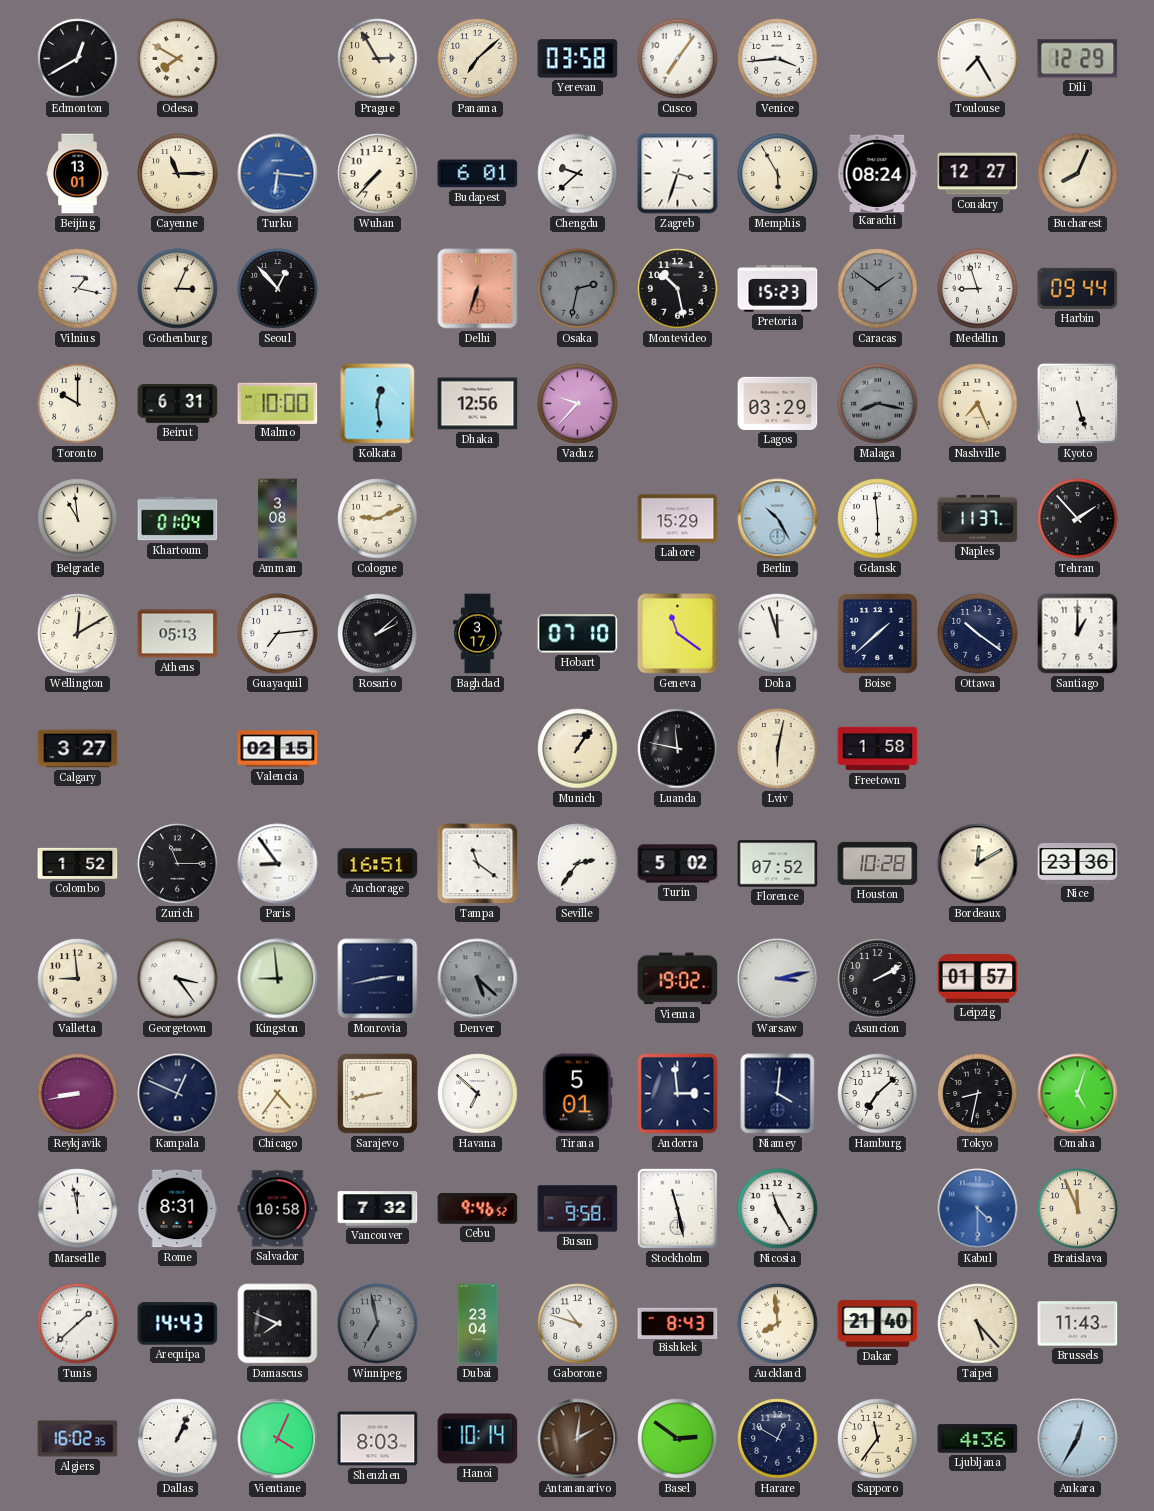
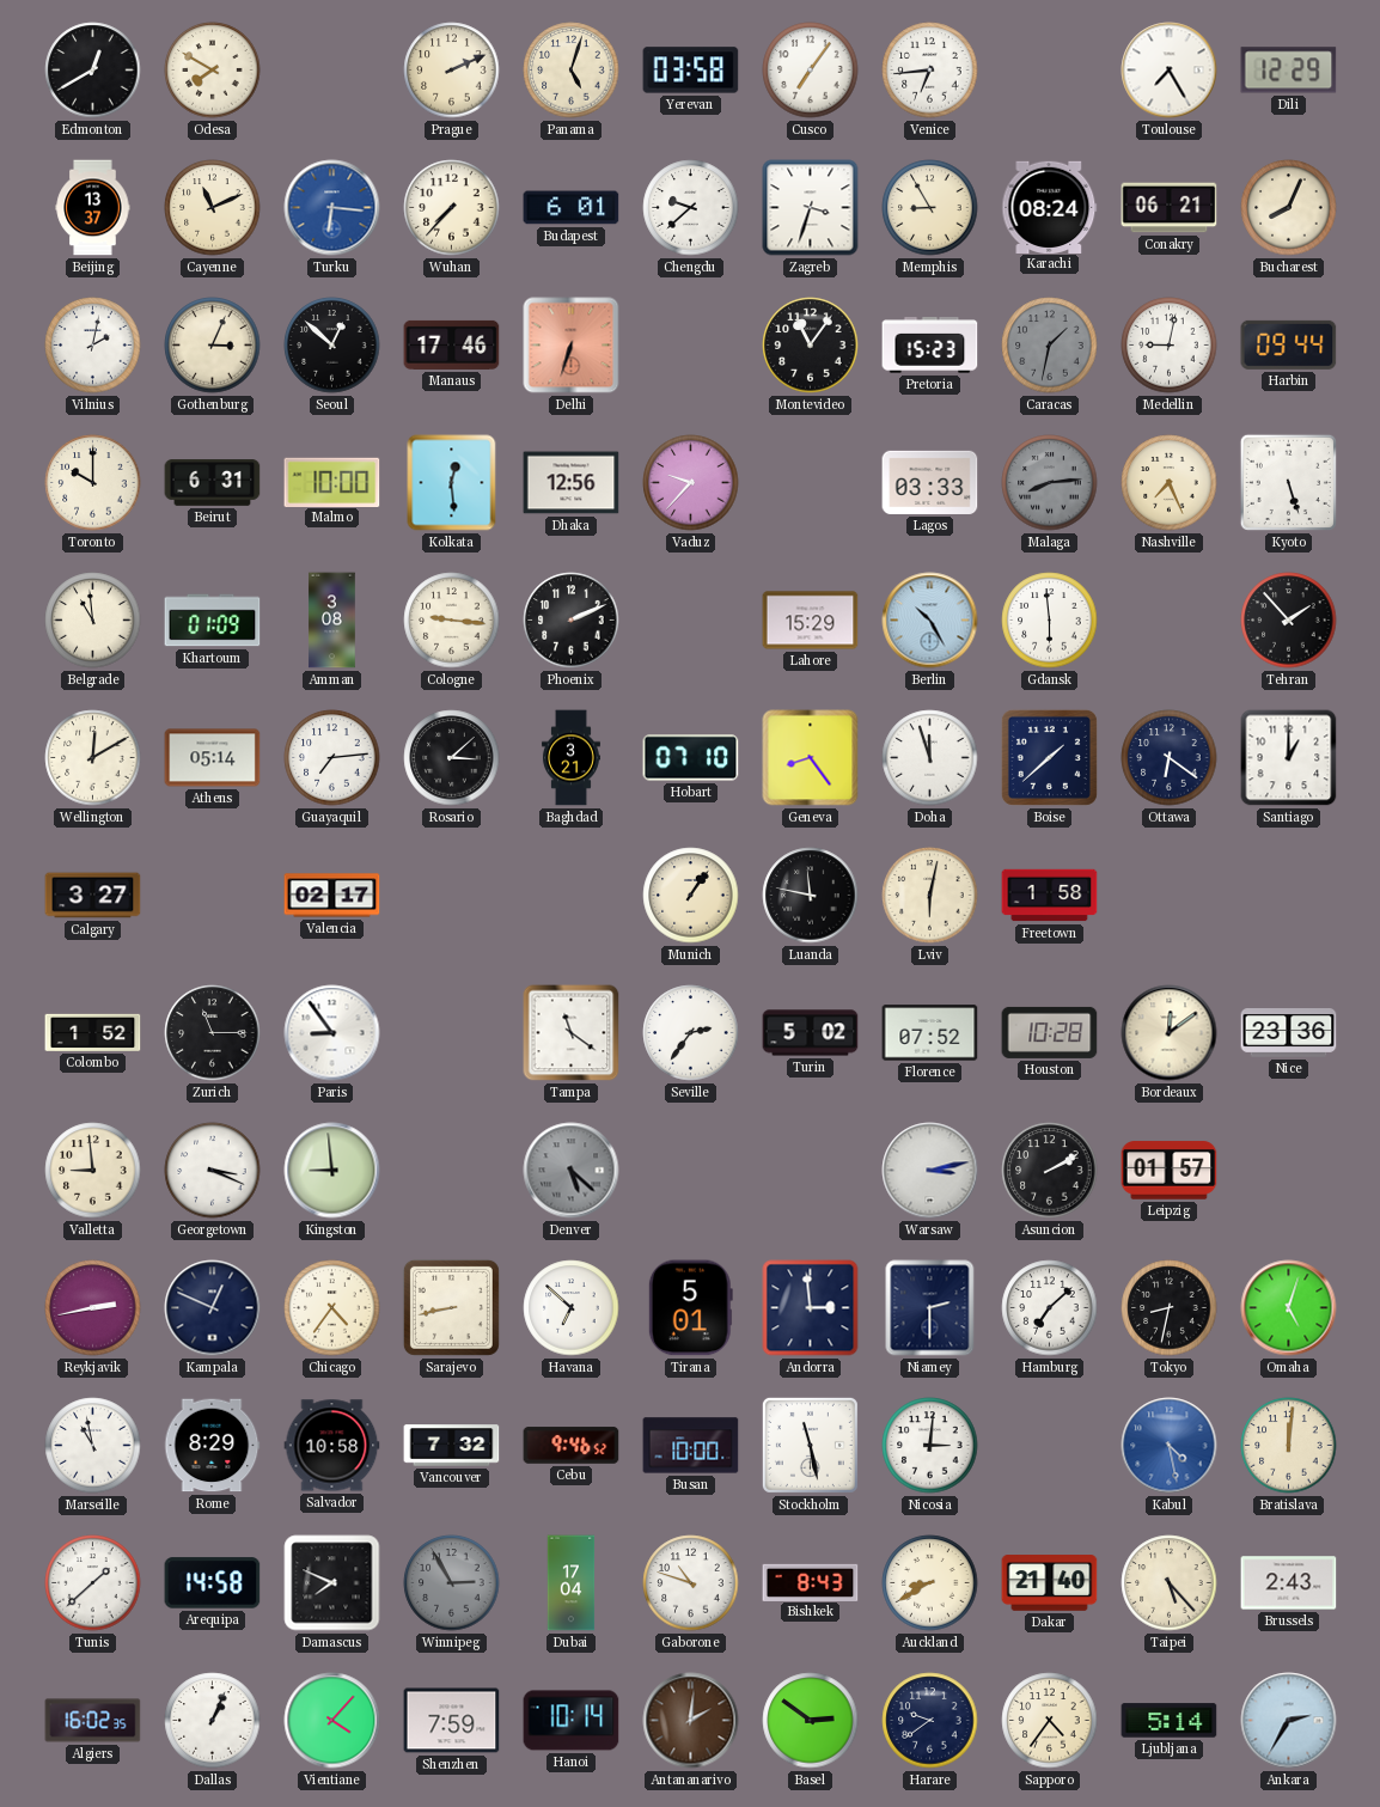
Prague: 2:55 -> 2:11 (452, 71)
Panama: 7:08 -> 5:03 (572, 71)
Venice: 3:44 -> 6:44 (930, 71)
Beijing: 13:01 -> 13:37 (93, 208)
Cayenne: 11:15 -> 11:11 (213, 208)
Memphis: 5:55 -> 8:55 (930, 208)
Conakry: 12:27 -> 06:21 (1170, 208)
Vilnius: 1:17 -> 2:02 (93, 346)
Seoul: 12:53 -> 12:52 (332, 346)
Manaus: none -> 17:46 (452, 344)
Osaka: 2:32 -> none (578, 289)
Montevideo: 10:28 -> 11:06 (811, 346)
Caracas: 1:51 -> 1:32 (1050, 346)
Medellin: 8:57 -> 9:02 (1170, 346)
Lagos: 03:29 -> 03:33 (930, 482)
Malaga: 8:17 -> 8:14 (1050, 483)
Khartoum: 01:04 -> 01:09 (213, 621)
Cologne: 9:11 -> 9:16 (452, 621)
Phoenix: none -> 2:11 (572, 621)
Naples: 11:37 -> none (978, 518)
Athens: 05:13 -> 05:14 (213, 758)
Rosario: 2:08 -> 3:08 (452, 758)
Baghdad: 3:17 -> 3:21 (570, 758)
Geneva: 11:21 -> 8:24 (811, 758)
Ottawa: 10:21 -> 6:21 (1170, 758)
Valencia: 02:15 -> 02:17 (332, 896)
Anchorage: 16:51 -> none (378, 864)
Bordeaux: 12:10 -> 12:09 (1170, 1033)
Georgetown: 3:24 -> 3:19 (213, 1171)
Monrovia: 2:43 -> none (378, 979)
Vienna: 19:02 -> none (678, 979)
Reykjavik: 8:43 -> 2:43 (93, 1308)
Niamey: 4:01 -> 2:30 (930, 1308)
Marseille: 11:58 -> 10:58 (93, 1446)
Rome: 8:31 -> 8:29 (212, 1446)
Busan: 9:58 -> 10:00 (691, 1446)
Nicosia: 11:25 -> 3:01 (930, 1446)
Kabul: 4:30 -> 4:28 (1170, 1446)
Bratislava: 11:56 -> 12:01 (1289, 1446)
Arequipa: 14:43 -> 14:58 (213, 1583)
Winnipeg: 6:58 -> 2:55 (452, 1583)
Dubai: 23:04 -> 17:04 (572, 1583)
Auckland: 7:59 -> 8:40 (930, 1583)
Brussels: 11:43 -> 2:43 (1289, 1583)
Vientiane: 4:04 -> 4:07 (332, 1721)
Shenzhen: 8:03 -> 7:59 (452, 1721)
Harare: 12:50 -> 9:39 (930, 1721)
Sapporo: 11:36 -> 4:36 (1050, 1721)
Ljubljana: 4:36 -> 5:14 (1170, 1721)
Ankara: 12:35 -> 2:35 (1289, 1721)
